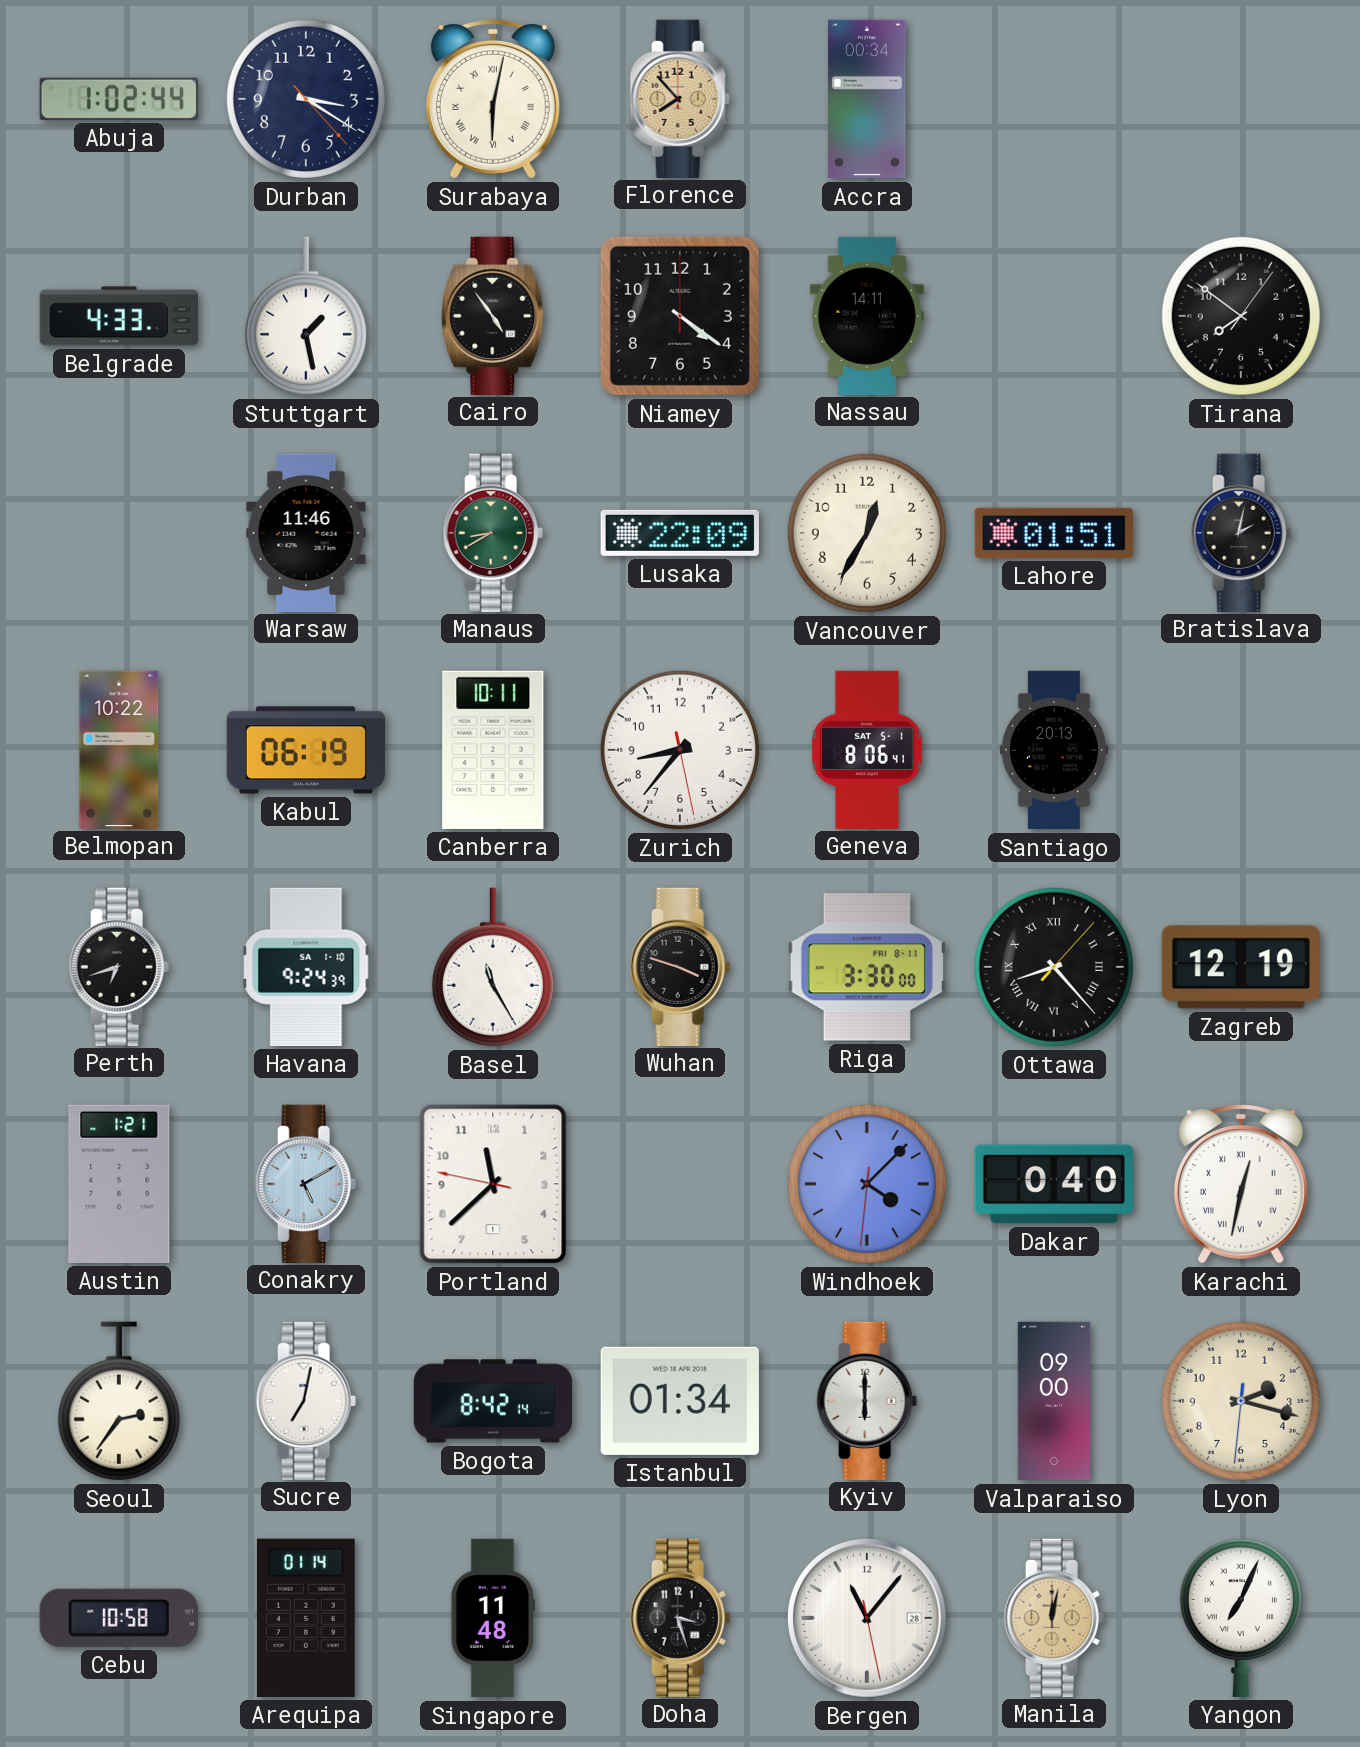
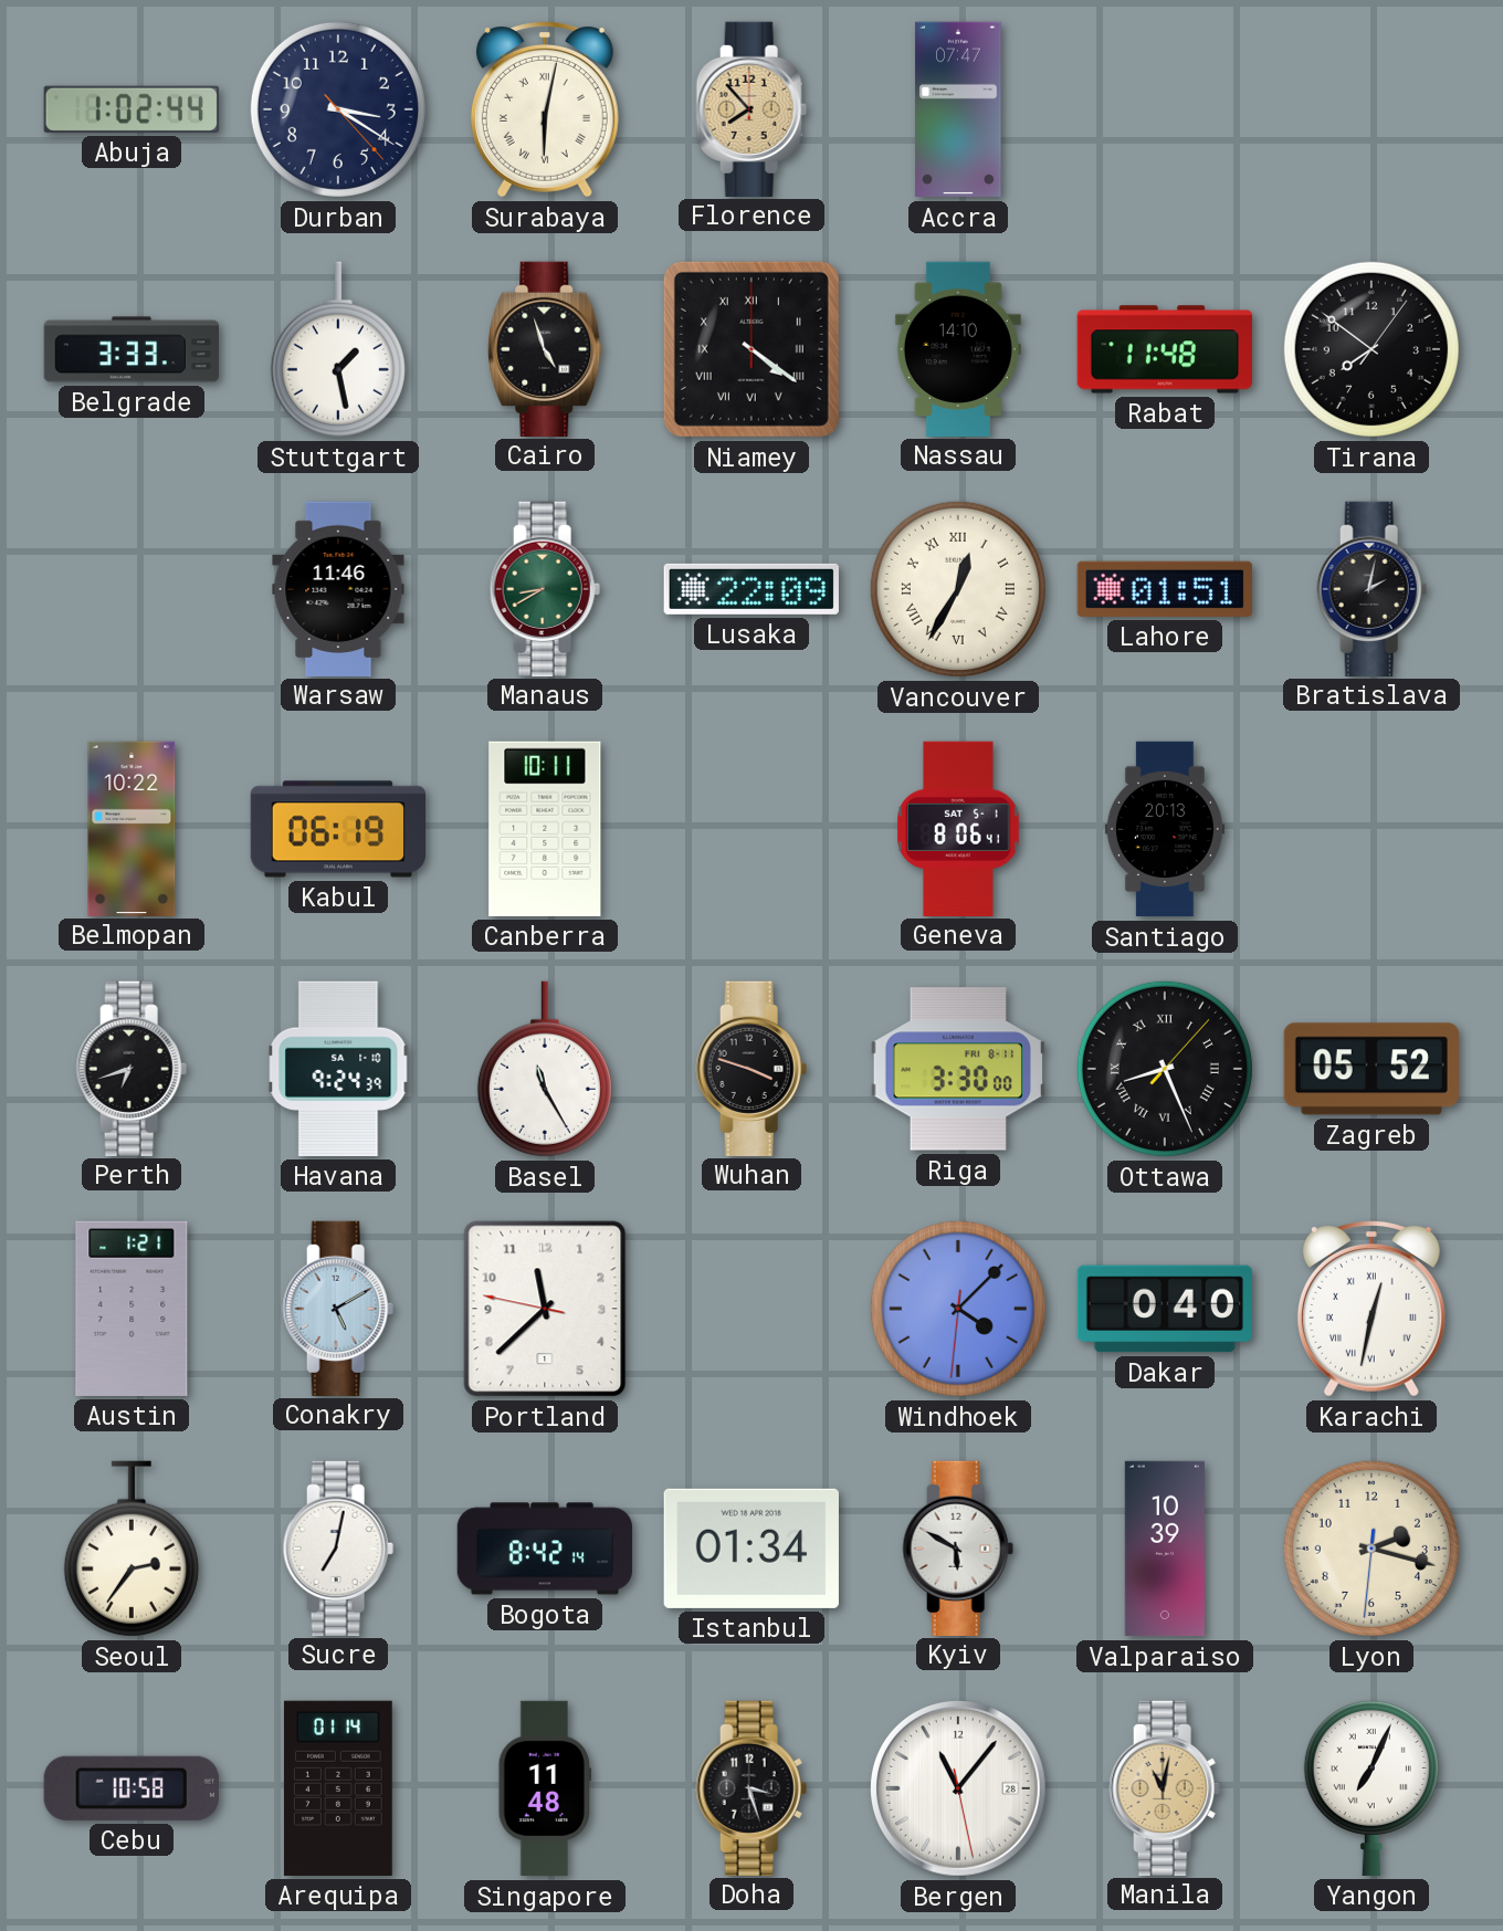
Accra: 00:34 -> 07:47 (958, 109)
Belgrade: 4:33 -> 3:33 (130, 349)
Cairo: 4:54 -> 4:57 (545, 348)
Niamey numerals: Arabic -> Roman (751, 349)
Nassau: 14:11 -> 14:10 (958, 348)
Rabat: none -> 11:48 (1164, 349)
Vancouver numerals: Arabic -> Roman (958, 589)
Zurich: 8:36 -> none (680, 750)
Ottawa: 8:23 -> 8:26 (1165, 1069)
Zagreb: 12:19 -> 05:52 (1371, 1069)
Kyiv: 6:00 -> 5:50 (958, 1547)
Valparaiso: 09:00 -> 10:39 (1165, 1549)
Manila: 12:02 -> 11:02 (1165, 1787)
